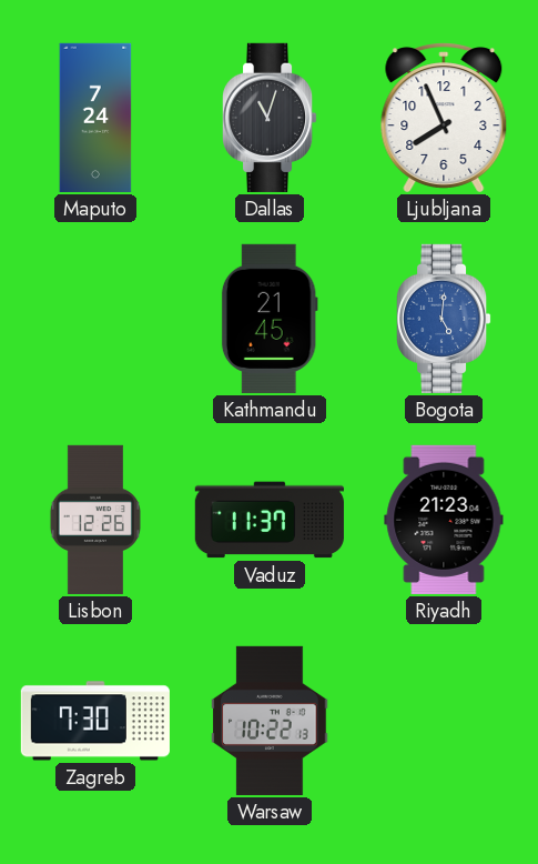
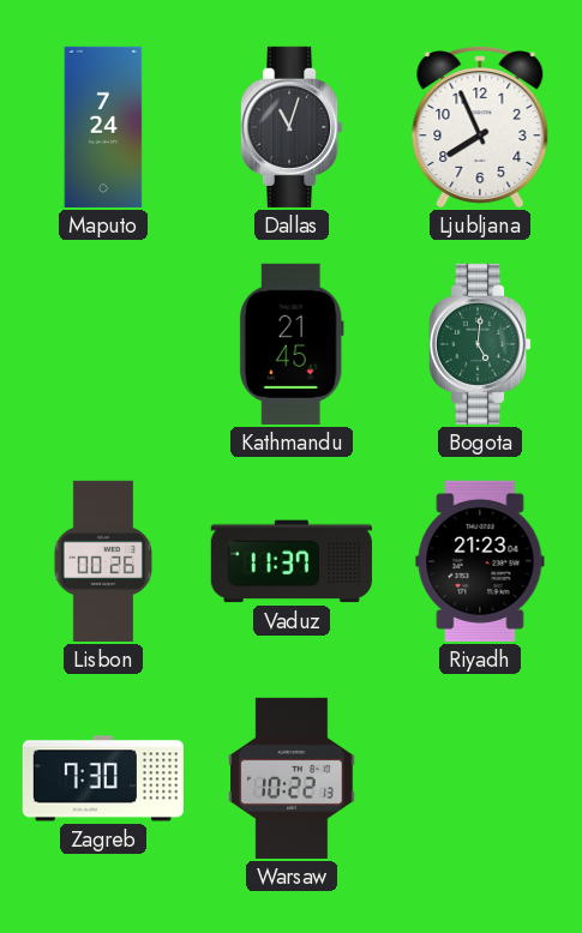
Bogota dial: blue -> green (480, 344)
Lisbon: 12:26 -> 00:26 (103, 561)
